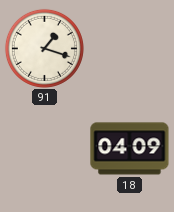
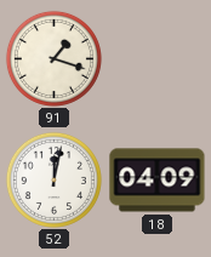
52: none -> 12:02 (53, 179)
